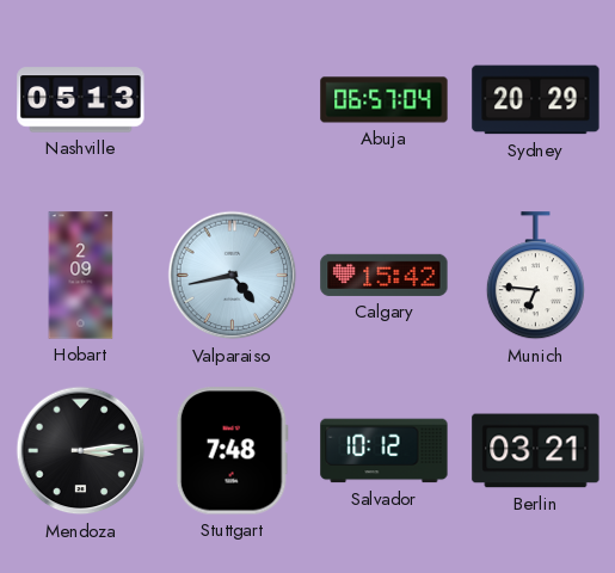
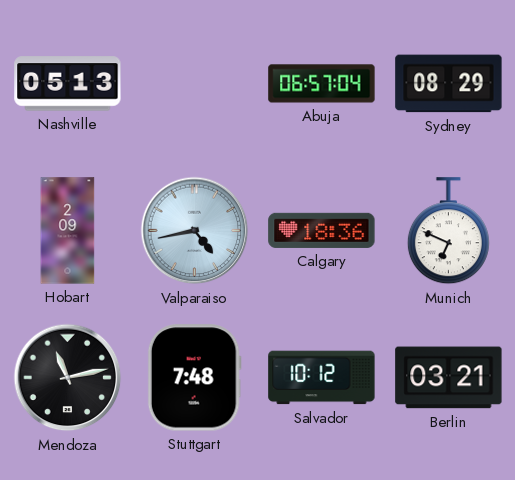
Sydney: 20:29 -> 08:29 (449, 84)
Calgary: 15:42 -> 18:36 (322, 230)
Munich: 6:46 -> 6:49 (448, 231)
Mendoza: 3:14 -> 11:13 (68, 378)
